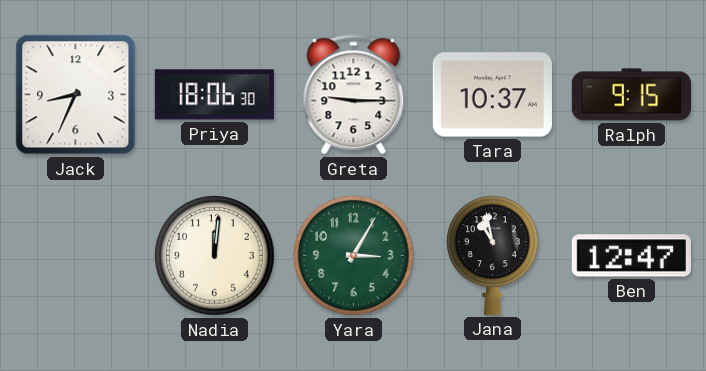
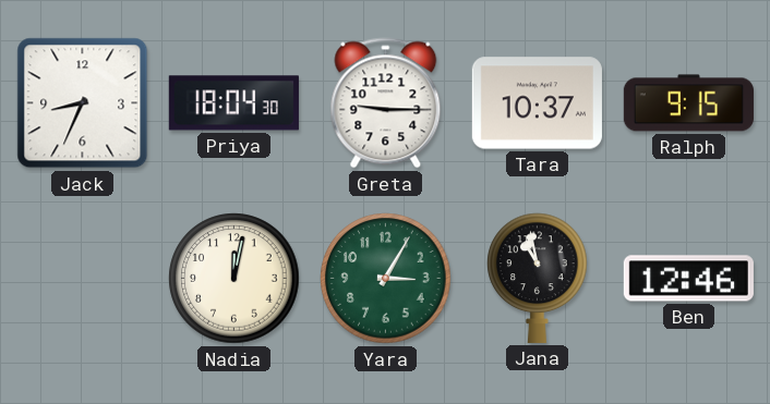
Priya: 18:06 -> 18:04 (233, 103)
Nadia: 12:01 -> 12:02 (234, 279)
Ben: 12:47 -> 12:46 (688, 279)
